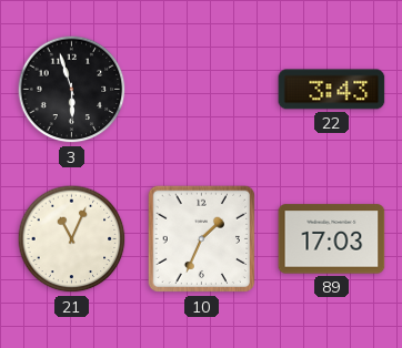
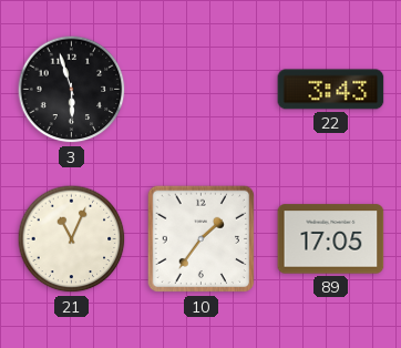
10: 1:34 -> 1:36 (202, 239)
89: 17:03 -> 17:05 (331, 239)
